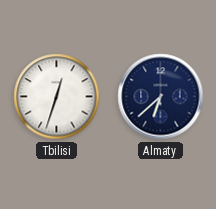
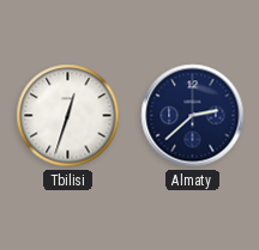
Almaty: 6:38 -> 2:38 (193, 116)
